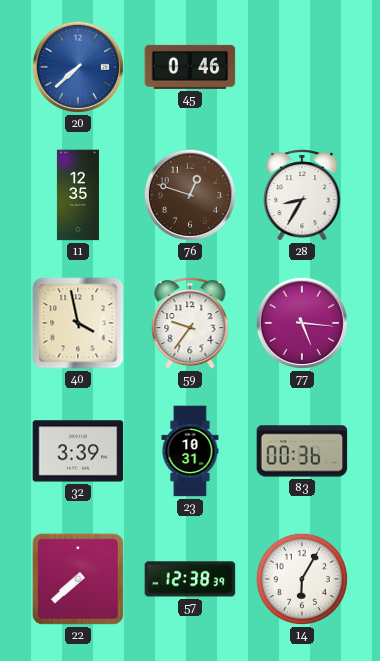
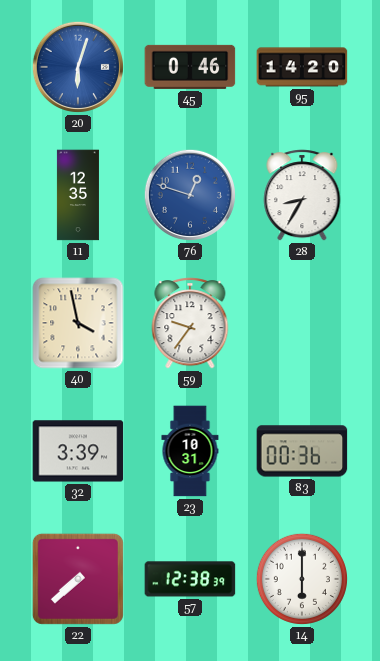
20: 7:38 -> 6:03 (78, 67)
95: none -> 14:20 (302, 67)
76 dial: brown -> blue (190, 195)
77: 5:16 -> none (302, 323)
14: 6:05 -> 6:00 (302, 579)
